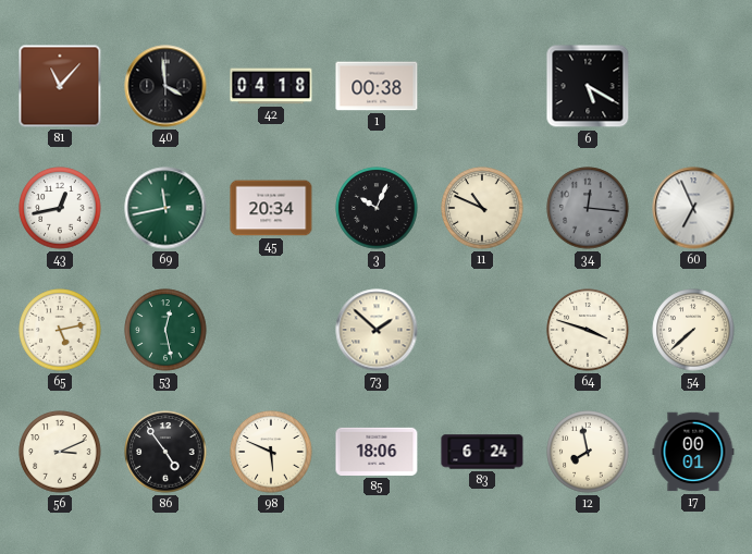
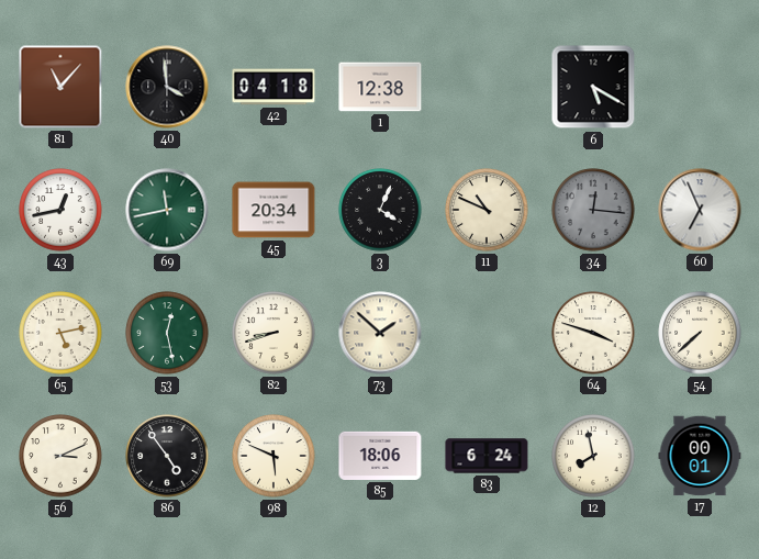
1: 00:38 -> 12:38 (380, 87)
3: 10:04 -> 4:04 (380, 210)
82: none -> 8:42 (274, 333)
